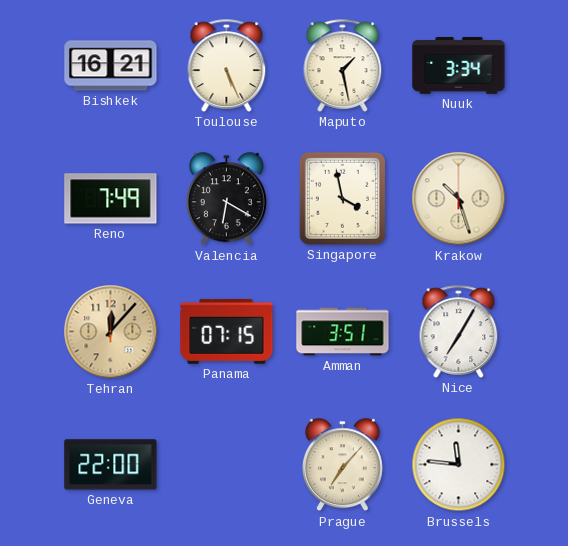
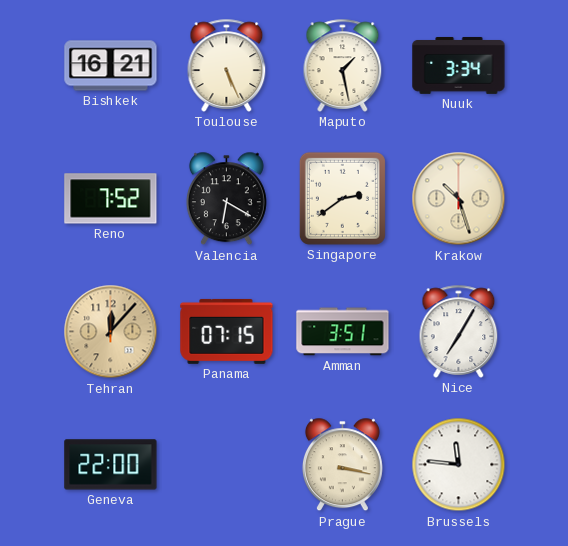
Reno: 7:49 -> 7:52 (111, 199)
Singapore: 3:58 -> 2:39 (342, 198)
Prague: 7:07 -> 3:17 (342, 465)
